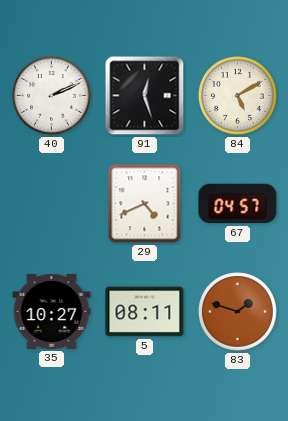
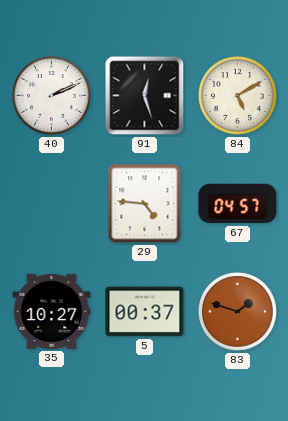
29: 4:41 -> 4:46 (145, 204)
5: 08:11 -> 00:37 (145, 312)
